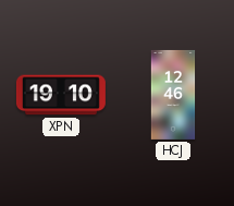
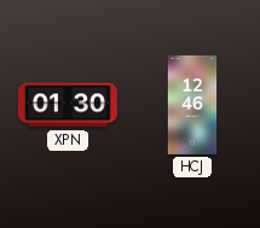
XPN: 19:10 -> 01:30 (68, 105)
